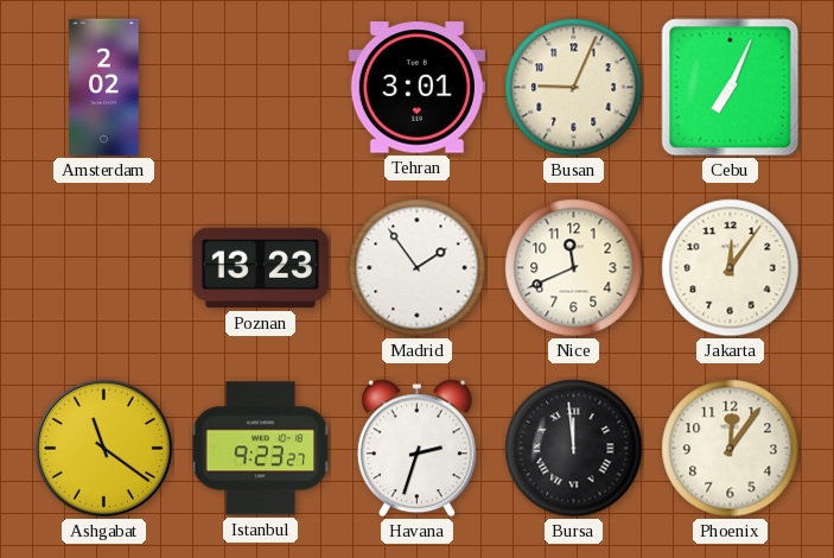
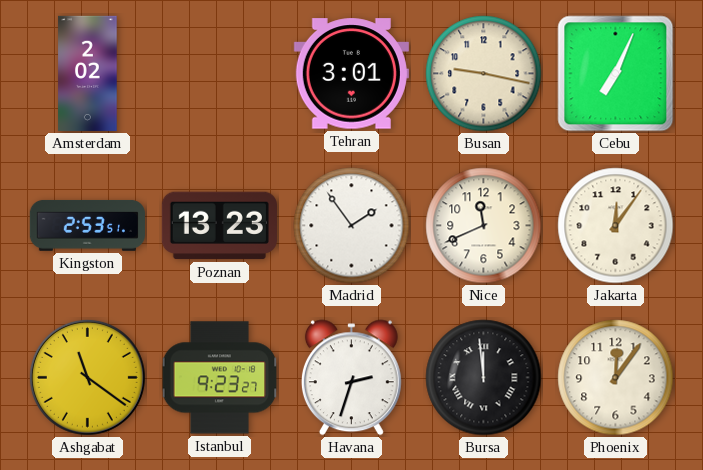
Busan: 9:04 -> 9:17 (484, 74)
Kingston: none -> 2:53 (87, 226)
